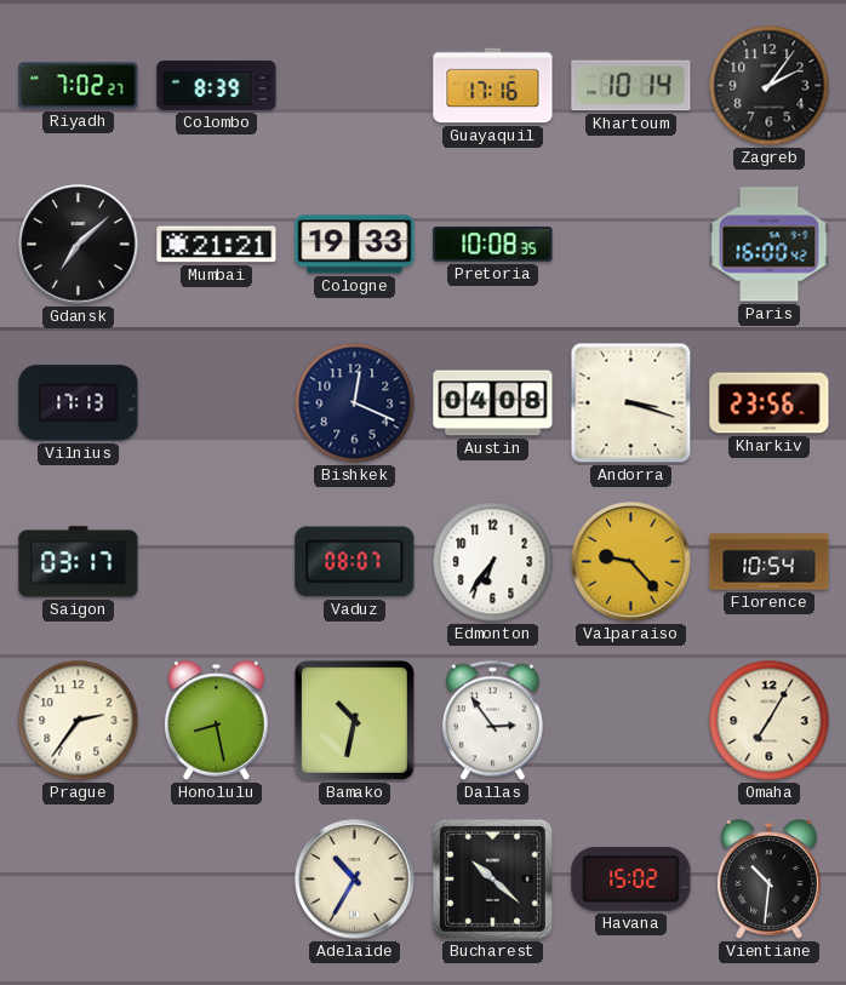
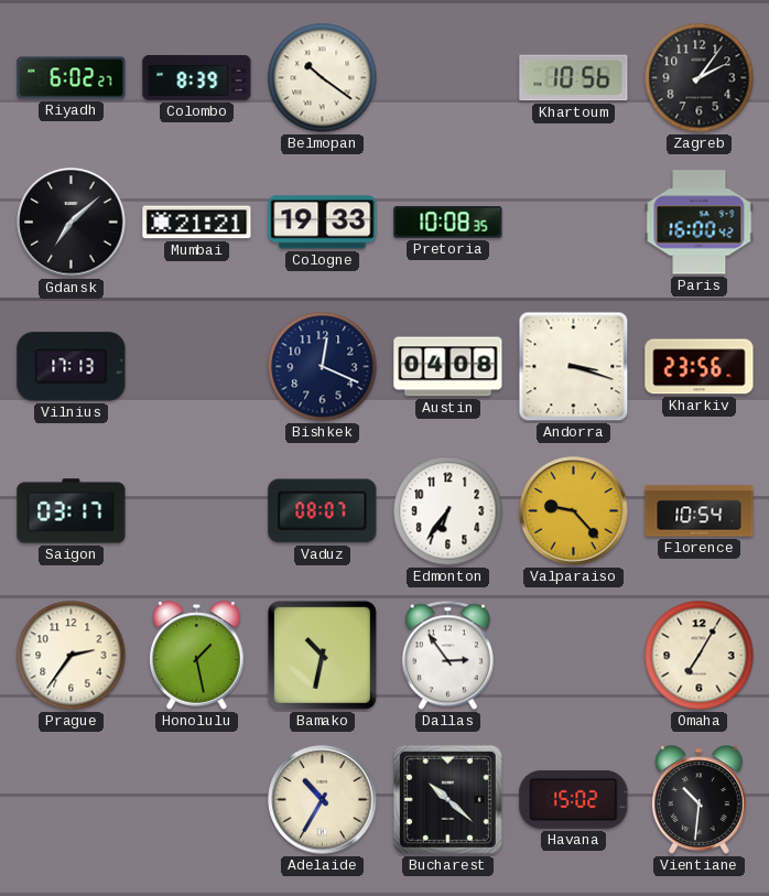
Riyadh: 7:02 -> 6:02 (72, 78)
Belmopan: none -> 10:21 (323, 78)
Guayaquil: 17:16 -> none (493, 86)
Khartoum: 10:14 -> 10:56 (574, 78)
Honolulu: 8:28 -> 1:28 (197, 656)
